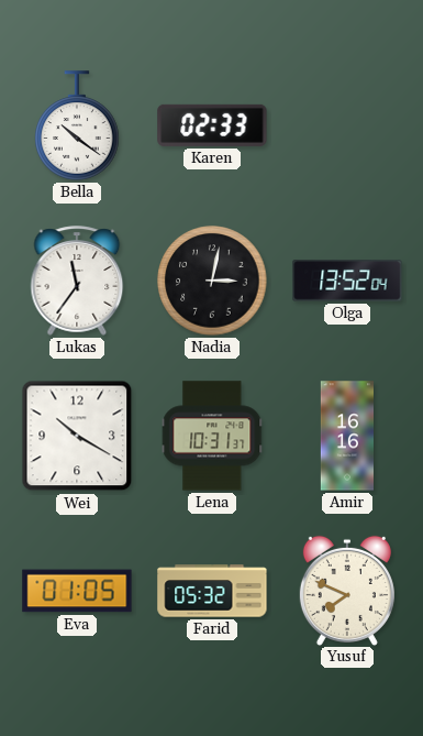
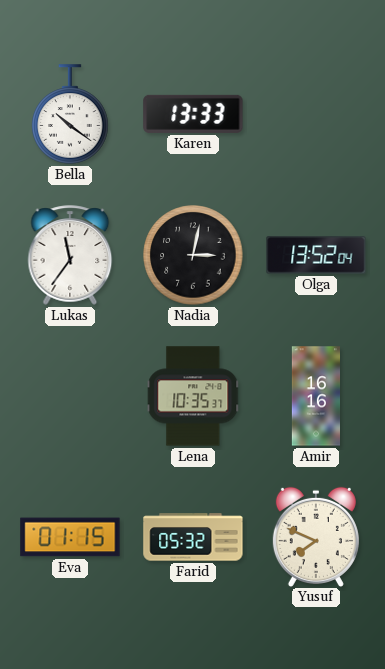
Karen: 02:33 -> 13:33 (193, 114)
Wei: 10:20 -> none (77, 436)
Lena: 10:31 -> 10:35 (193, 396)
Eva: 01:05 -> 01:15 (70, 537)
